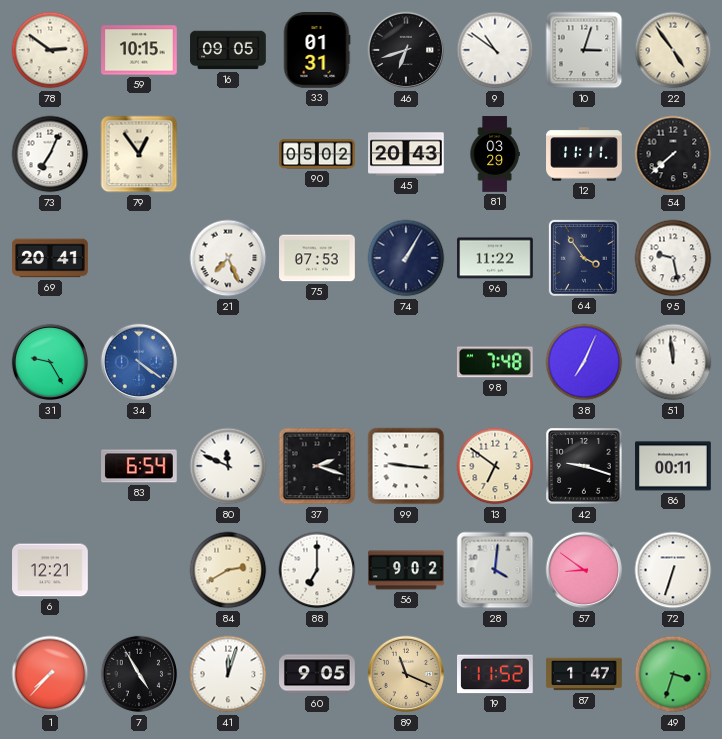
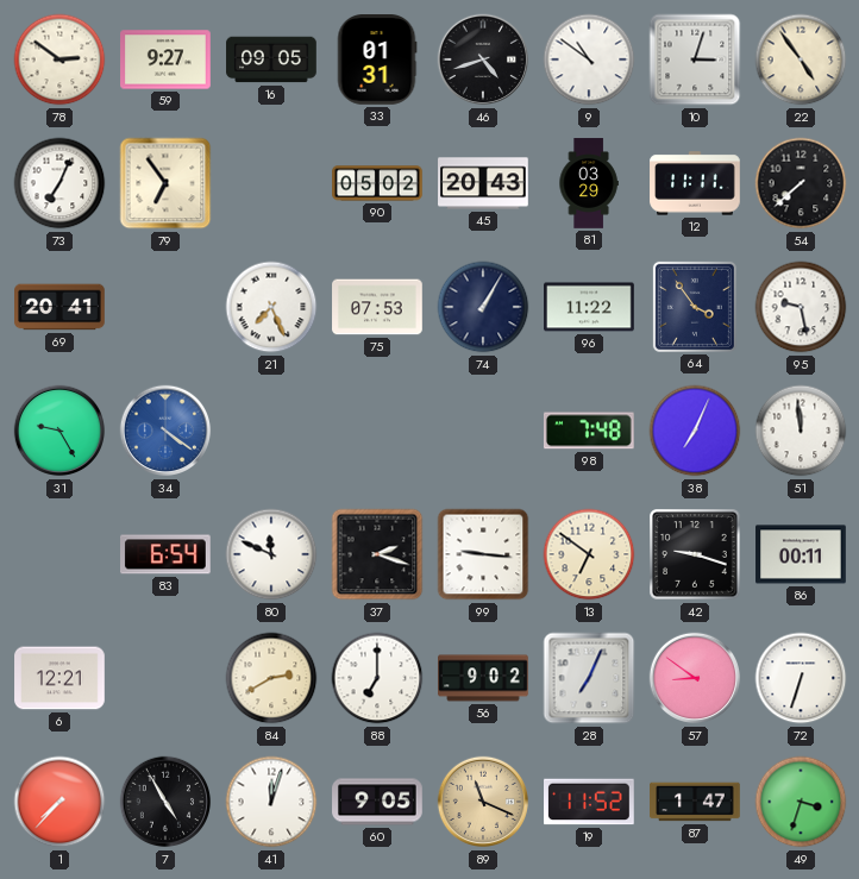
59: 10:15 -> 9:27 (165, 59)
46: 6:42 -> 4:42 (483, 59)
79: 12:54 -> 6:54 (165, 183)
28: 4:01 -> 7:04 (589, 678)
